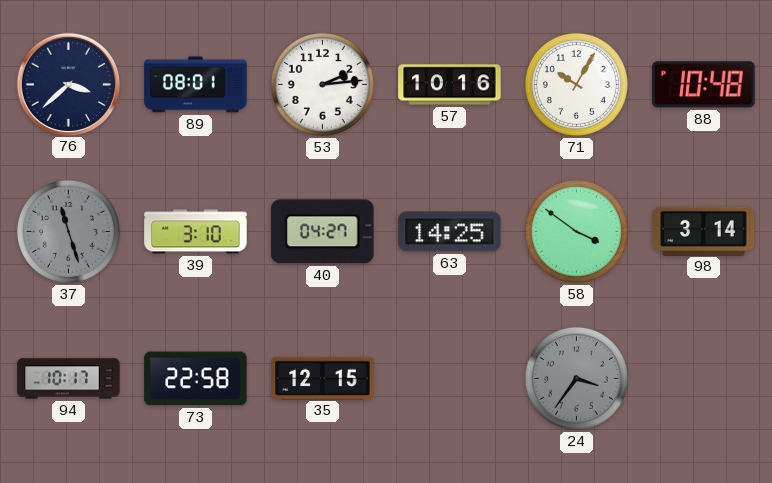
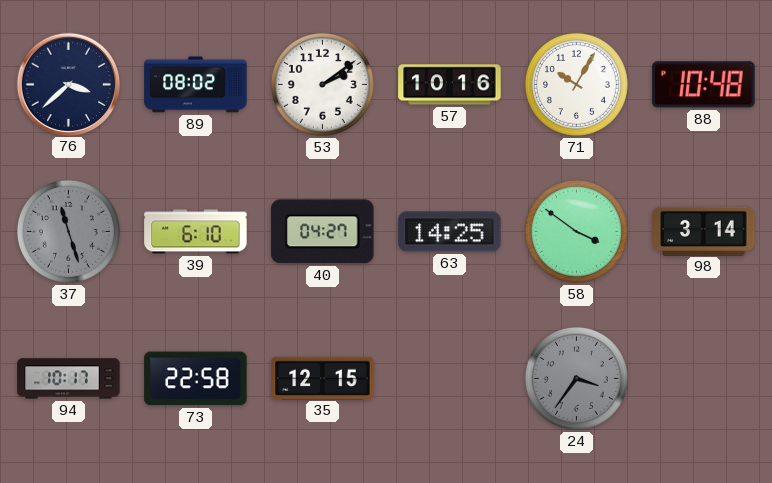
89: 08:01 -> 08:02 (196, 85)
53: 2:14 -> 2:09 (322, 84)
39: 3:10 -> 6:10 (196, 232)
